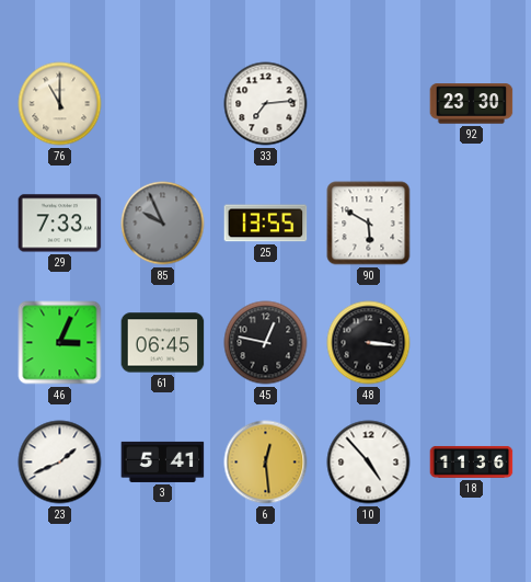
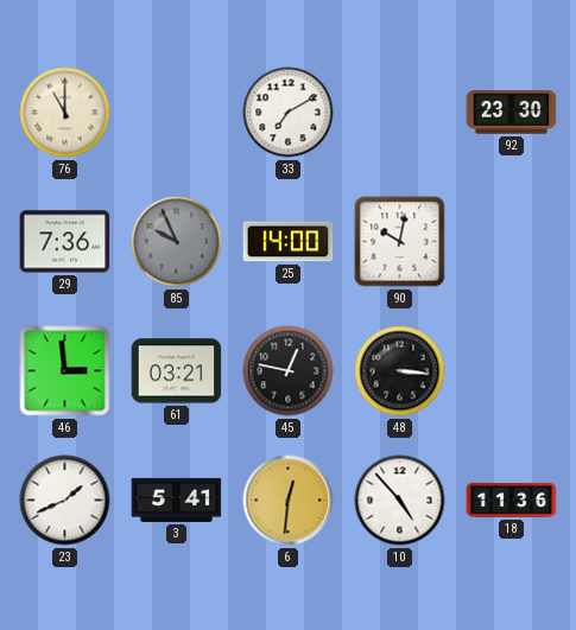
33: 7:14 -> 7:10 (289, 113)
29: 7:33 -> 7:36 (65, 242)
25: 13:55 -> 14:00 (289, 242)
90: 5:50 -> 10:02 (400, 242)
46: 3:04 -> 2:59 (65, 371)
61: 06:45 -> 03:21 (177, 371)
6: 12:29 -> 12:31 (289, 501)
